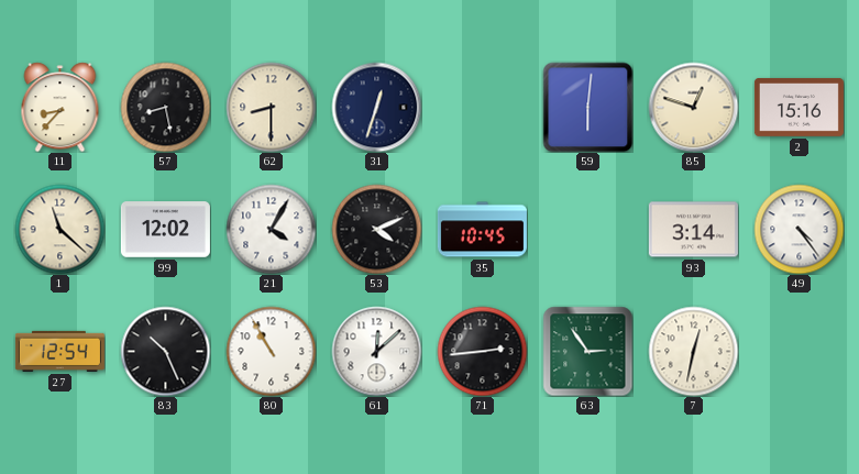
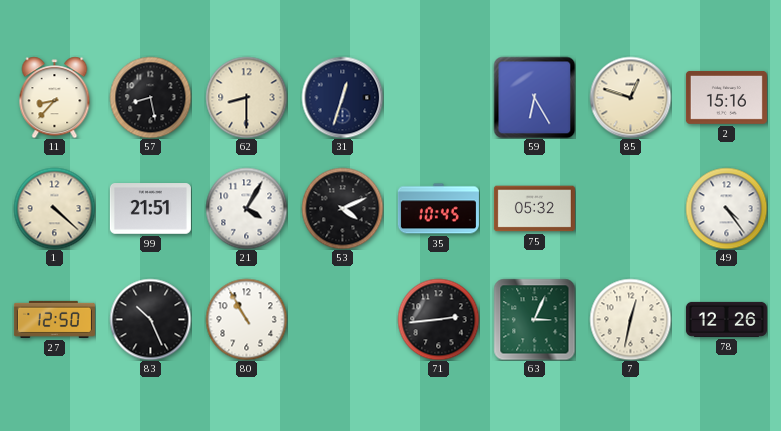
59: 6:01 -> 6:25 (534, 97)
1: 11:22 -> 4:22 (54, 208)
99: 12:02 -> 21:51 (150, 209)
75: none -> 05:32 (534, 209)
93: 3:14 -> none (693, 230)
27: 12:54 -> 12:50 (54, 319)
61: 12:08 -> none (376, 351)
63: 2:54 -> 3:04 (534, 319)
78: none -> 12:26 (726, 319)
